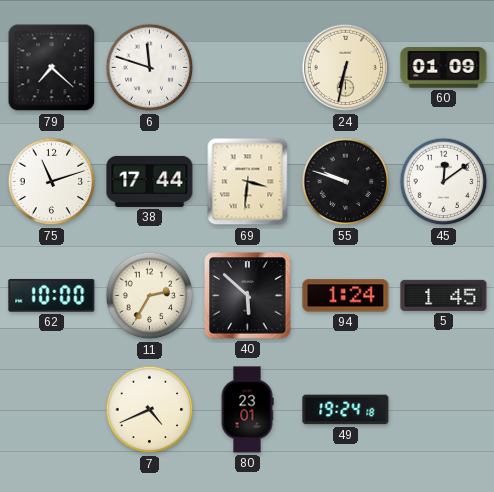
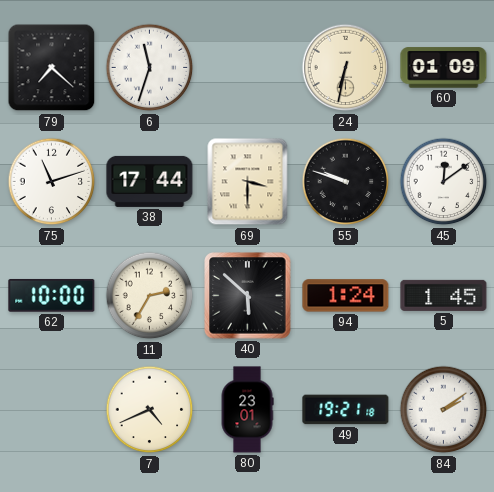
6: 11:48 -> 11:33 (150, 68)
69: 3:31 -> 3:30 (248, 182)
49: 19:24 -> 19:21 (346, 410)
84: none -> 2:09 (444, 410)
